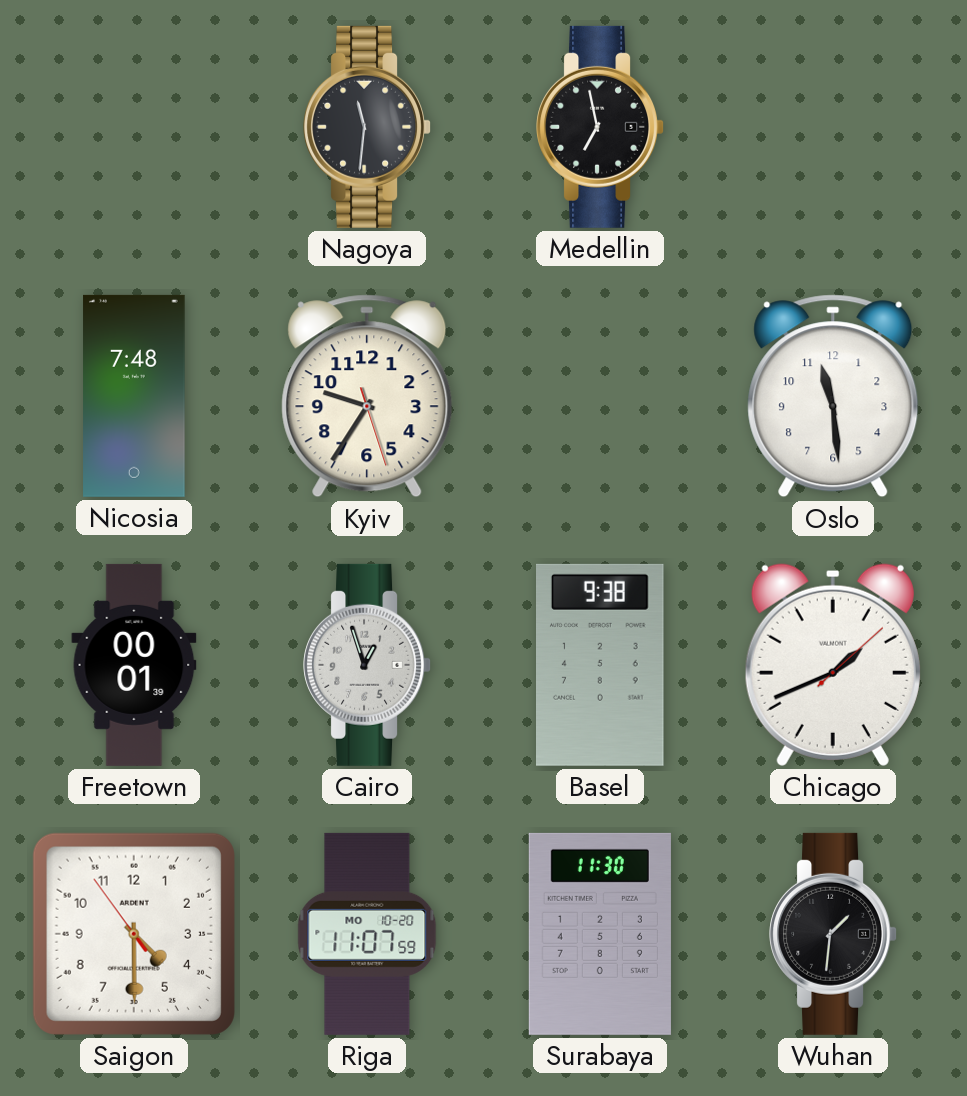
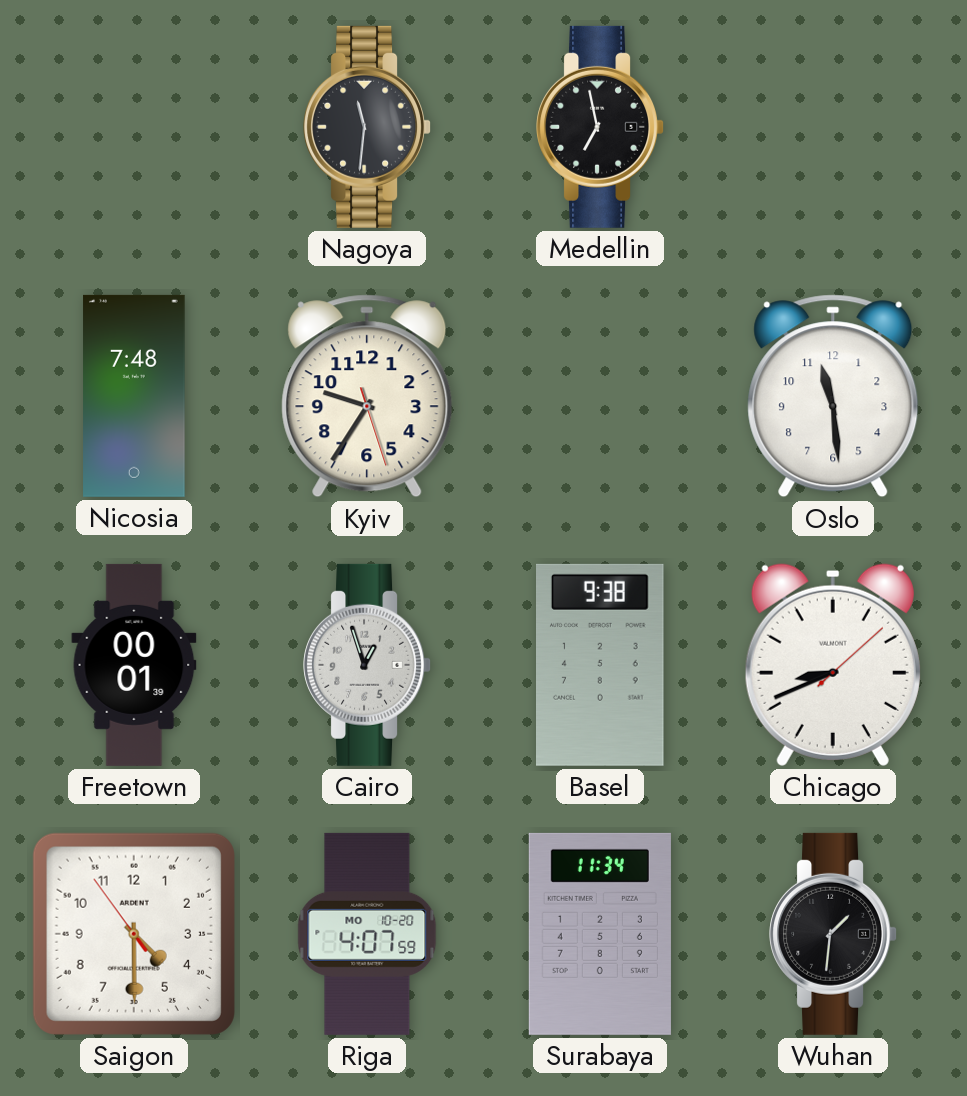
Chicago: 1:41 -> 8:41 (833, 665)
Riga: 11:07 -> 4:07 (367, 934)
Surabaya: 11:30 -> 11:34 (600, 934)
